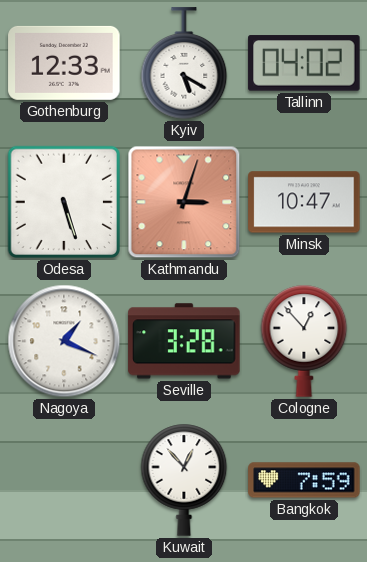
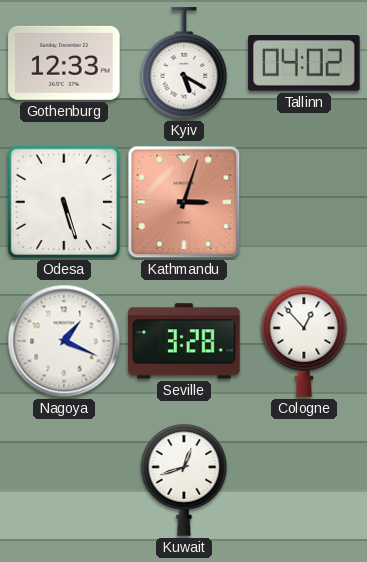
Minsk: 10:47 -> none (304, 202)
Kuwait: 12:53 -> 12:42 (184, 480)
Bangkok: 7:59 -> none (304, 480)
